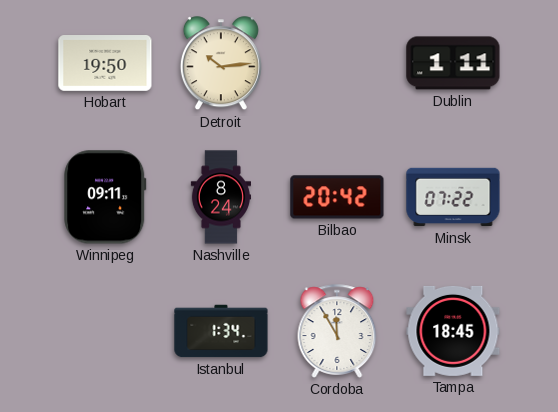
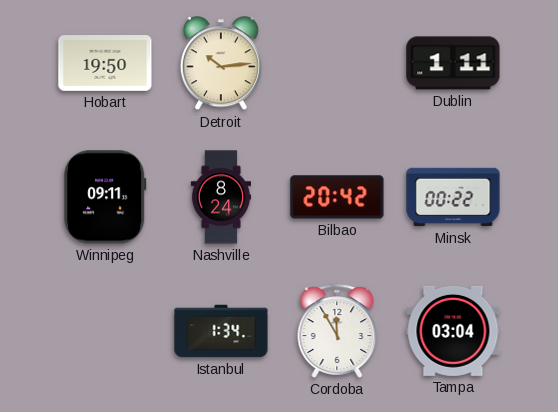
Minsk: 07:22 -> 00:22 (453, 197)
Tampa: 18:45 -> 03:04 (453, 331)
